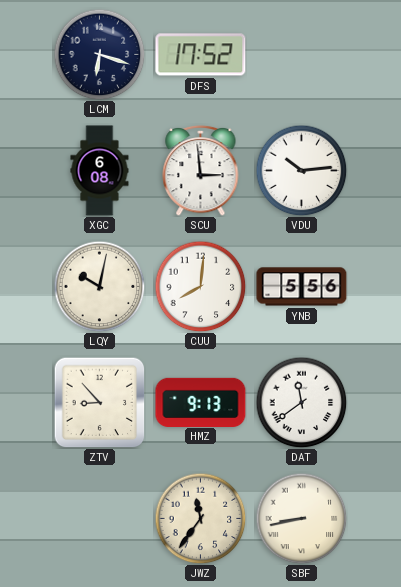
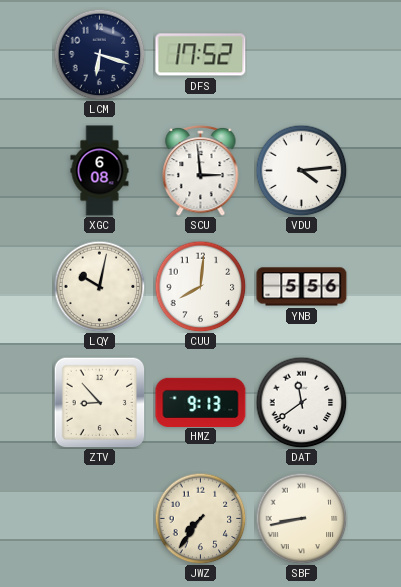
VDU: 10:14 -> 4:14 (301, 170)
JWZ: 11:36 -> 7:36 (200, 518)
